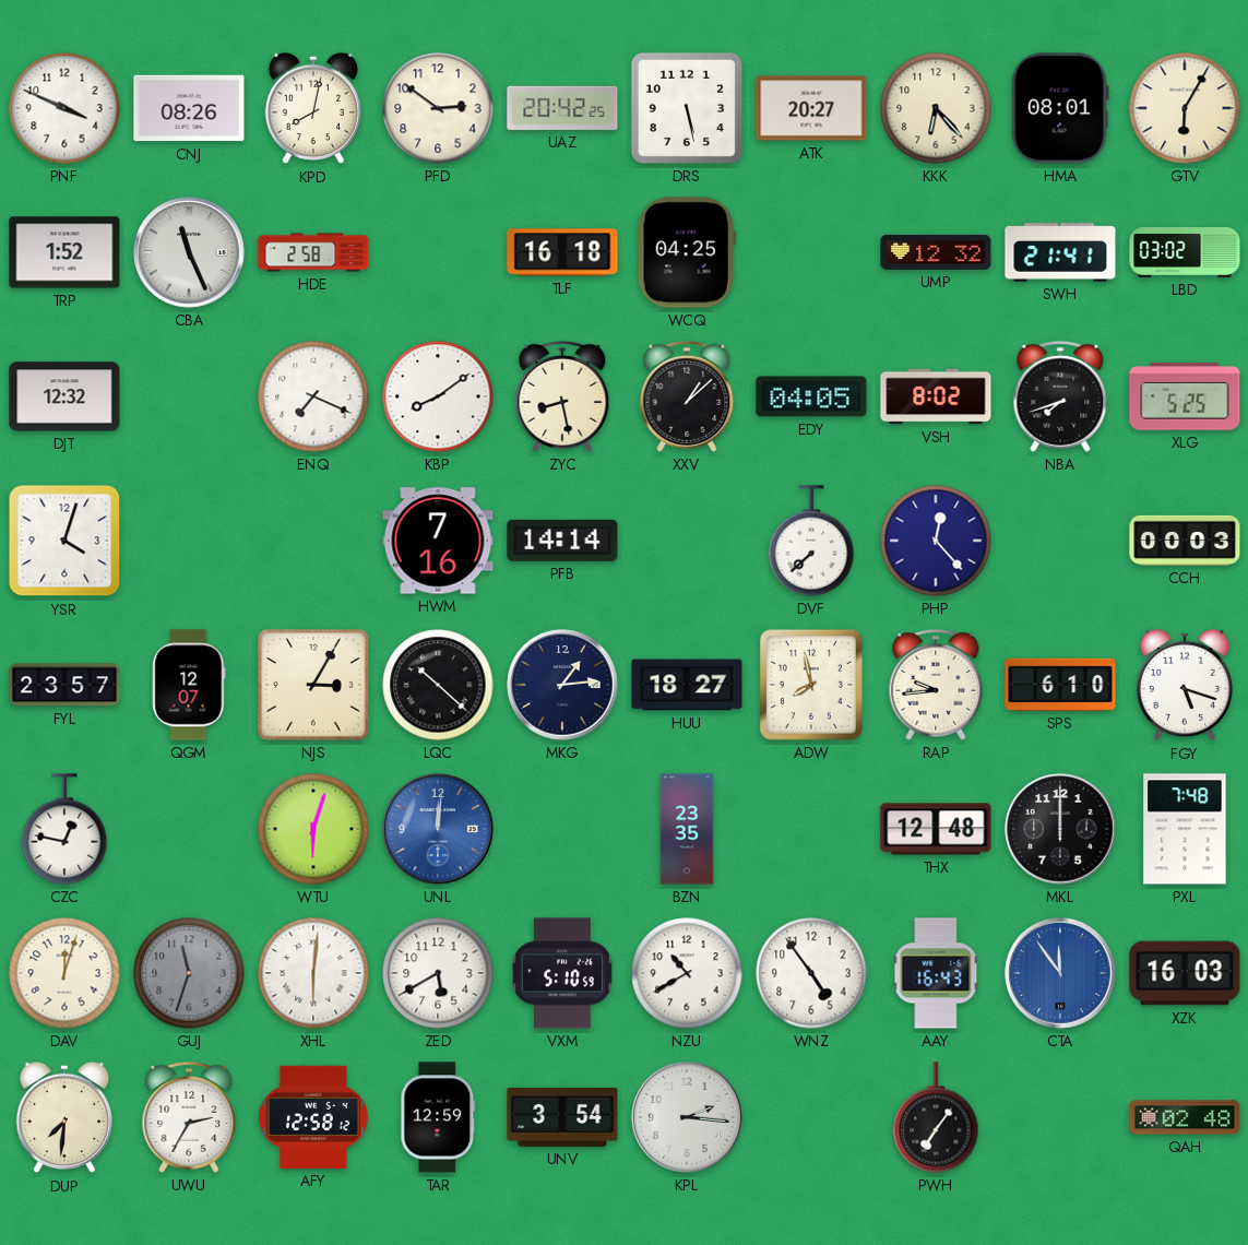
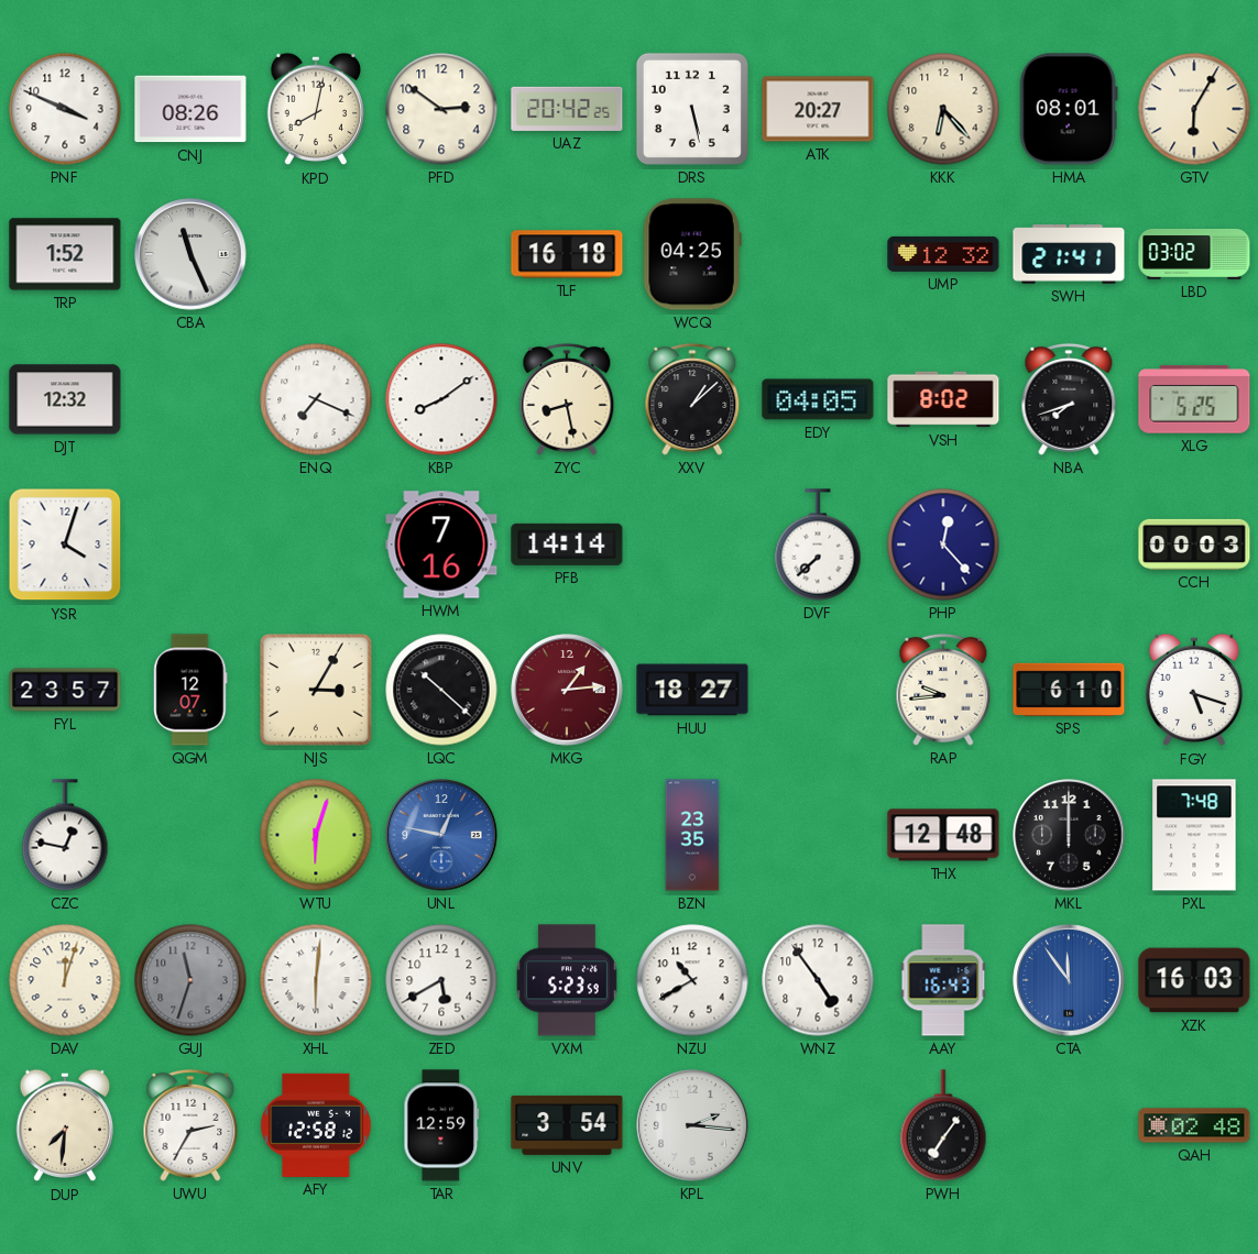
HDE: 2:58 -> none (313, 252)
MKG dial: navy -> burgundy (567, 690)
ADW: 7:58 -> none (811, 685)
UNL: 12:01 -> 12:47 (441, 835)
VXM: 5:10 -> 5:23 (567, 980)
